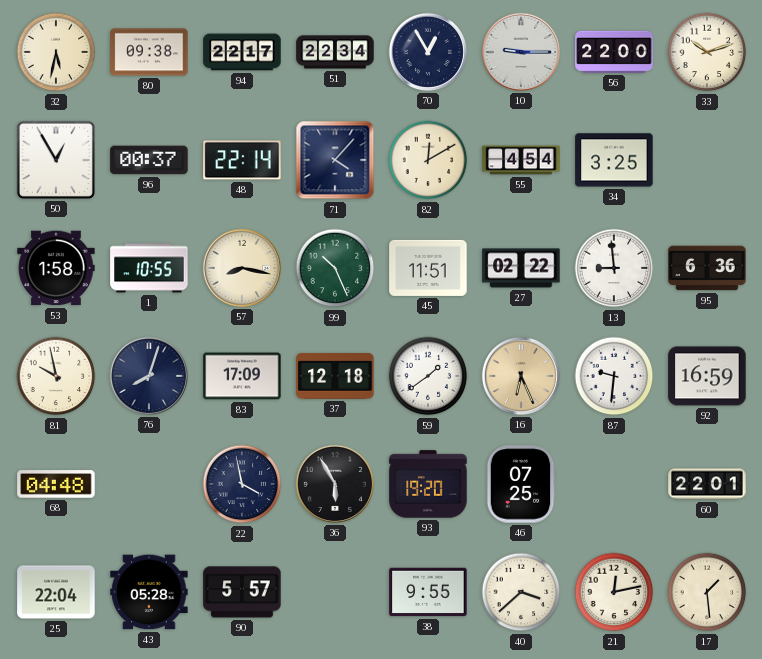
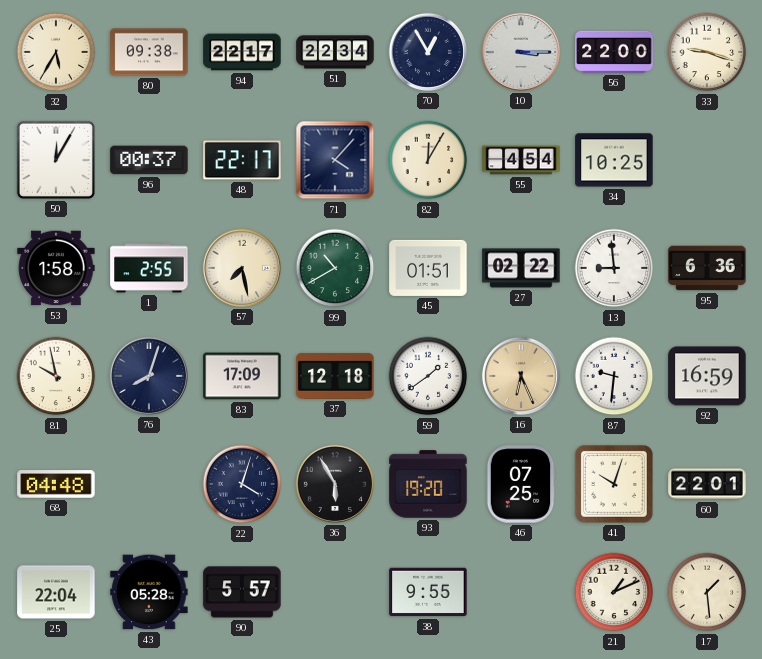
32: 5:32 -> 5:35 (56, 52)
10: 9:15 -> 3:15 (521, 52)
33: 10:12 -> 9:18 (707, 52)
50: 12:55 -> 12:05 (56, 160)
48: 22:14 -> 22:17 (242, 160)
82: 12:10 -> 12:05 (428, 160)
34: 3:25 -> 10:25 (614, 160)
1: 10:55 -> 2:55 (149, 268)
57: 8:17 -> 7:28 (242, 268)
99: 10:26 -> 10:40 (335, 268)
45: 11:51 -> 01:51 (428, 268)
22: 3:58 -> 4:03 (242, 484)
41: none -> 10:03 (614, 484)
40: 3:38 -> none (521, 592)
21: 12:13 -> 1:11 (614, 592)
